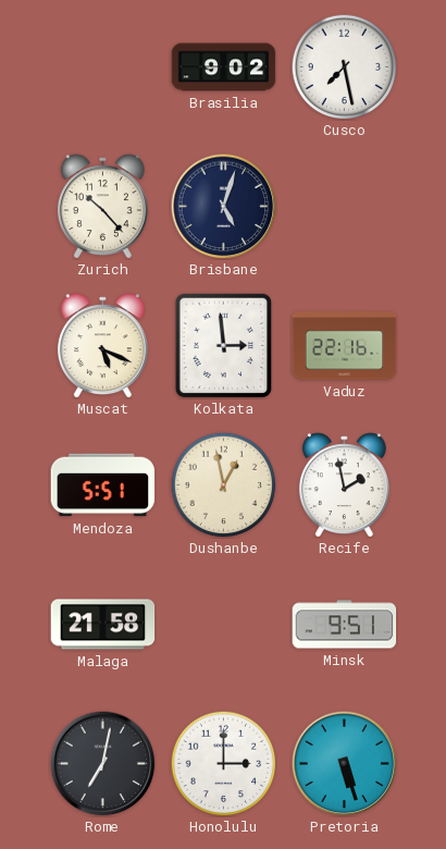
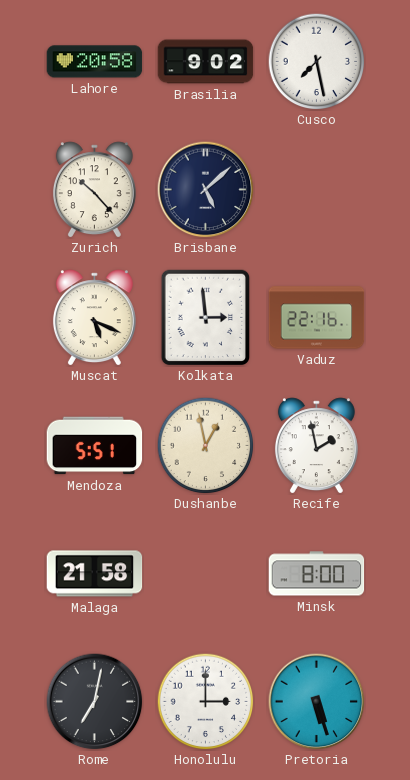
Lahore: none -> 20:58 (95, 62)
Brisbane: 5:03 -> 5:08 (206, 190)
Minsk: 9:51 -> 8:00 (317, 574)
